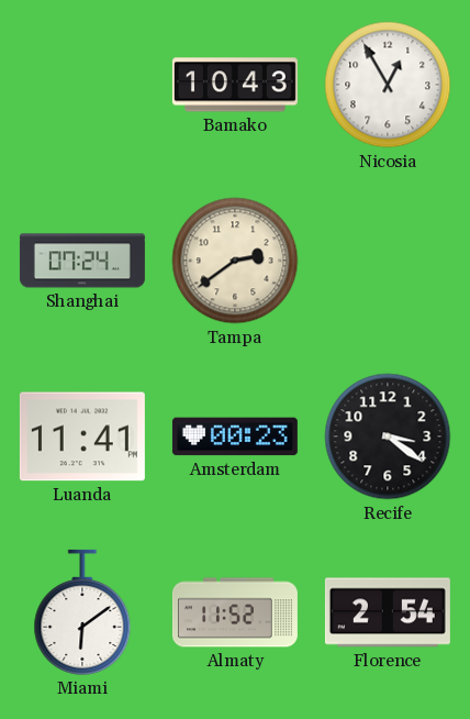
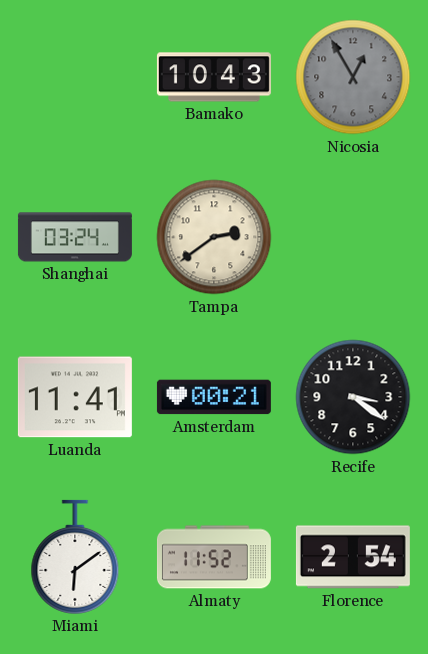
Nicosia dial: white -> grey (353, 77)
Shanghai: 07:24 -> 03:24 (75, 237)
Amsterdam: 00:23 -> 00:21 (214, 397)
